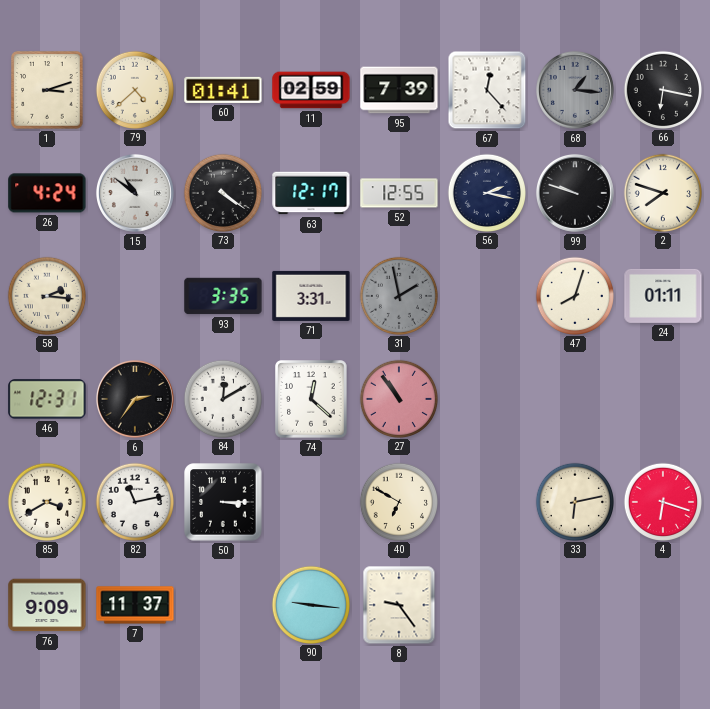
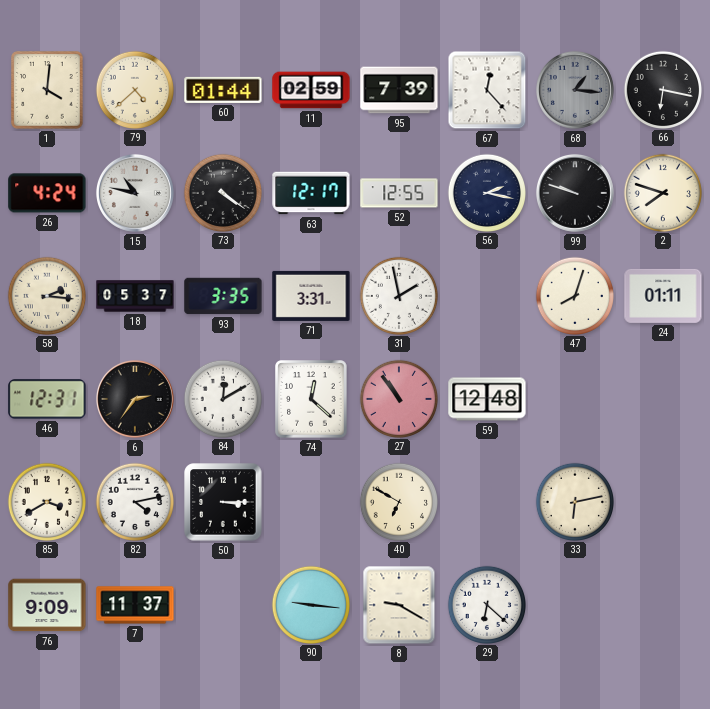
1: 3:12 -> 4:01 (47, 90)
60: 01:41 -> 01:44 (223, 90)
15: 10:51 -> 10:47 (135, 193)
18: none -> 05:37 (135, 296)
31 dial: grey -> white (398, 295)
59: none -> 12:48 (487, 399)
82: 11:13 -> 4:13 (134, 501)
4: 6:18 -> none (662, 501)
8: 9:24 -> 9:20 (399, 605)
29: none -> 6:22 (486, 604)
